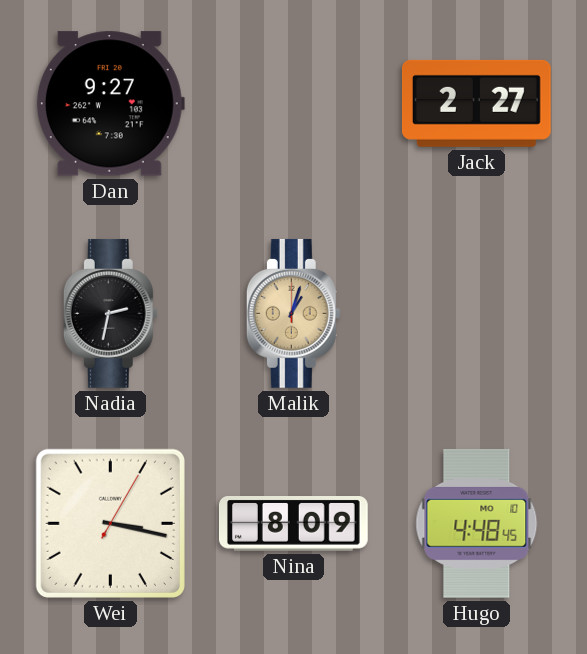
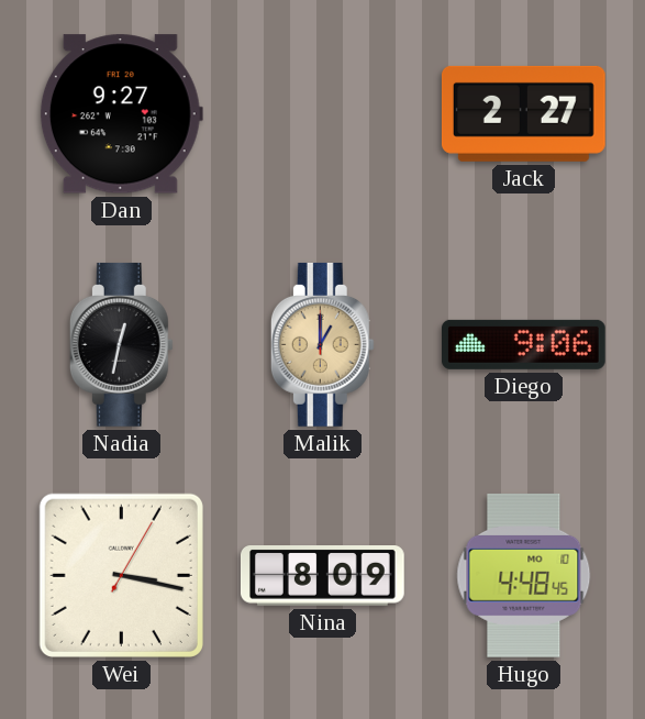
Nadia: 2:32 -> 12:32 (121, 344)
Malik: 1:03 -> 1:00 (322, 344)
Diego: none -> 9:06 (523, 344)
